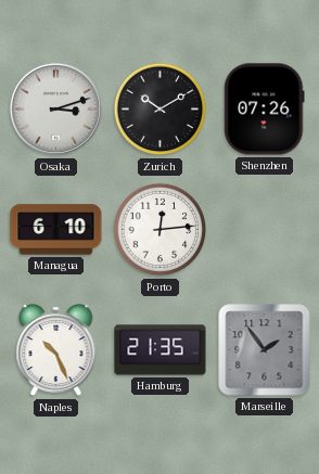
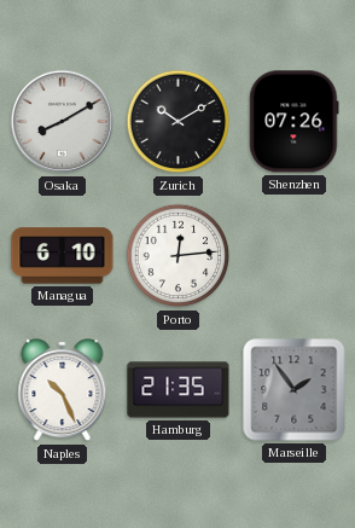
Osaka: 3:12 -> 8:10 (63, 122)
